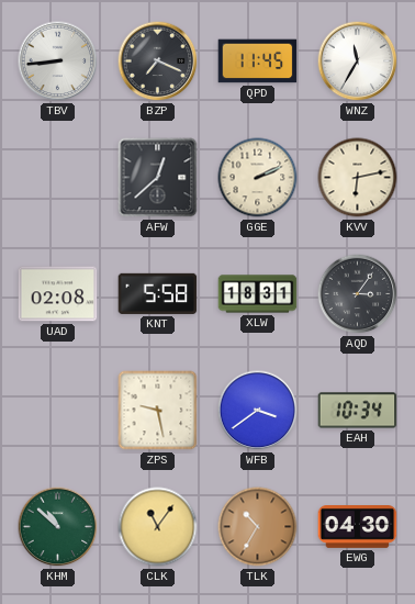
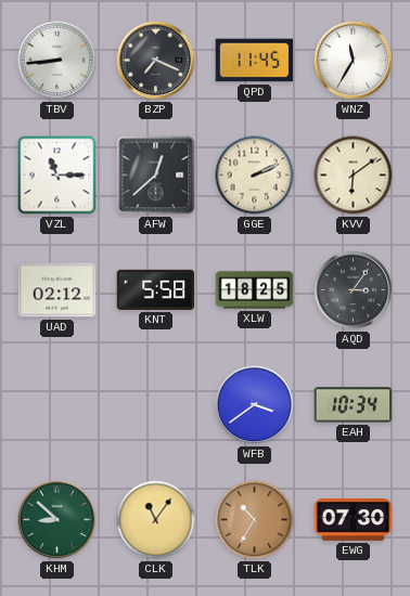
VZL: none -> 11:15 (57, 176)
KVV: 6:13 -> 6:09 (354, 176)
UAD: 02:08 -> 02:12 (57, 290)
XLW: 18:31 -> 18:25 (255, 290)
ZPS: 9:28 -> none (158, 411)
KHM: 10:52 -> 8:52 (57, 520)
EWG: 04:30 -> 07:30 (354, 520)
